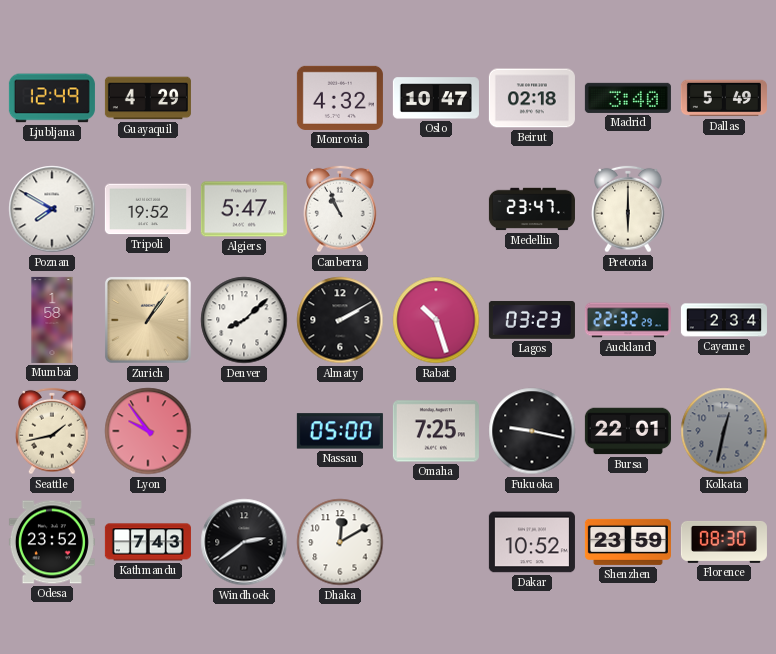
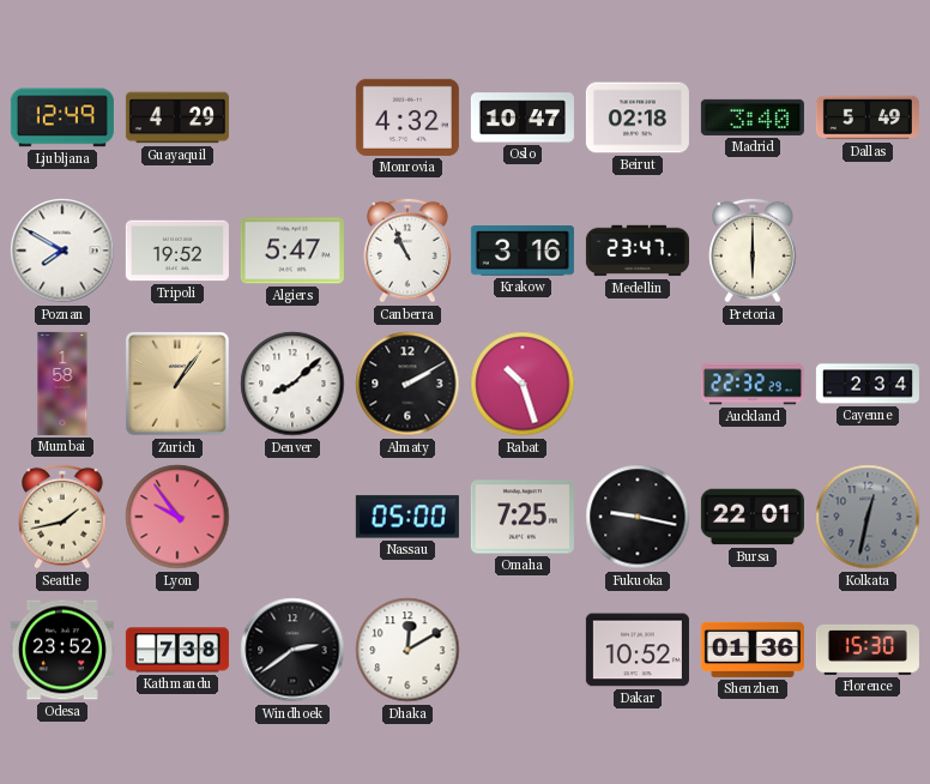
Krakow: none -> 3:16 (523, 251)
Lagos: 03:23 -> none (532, 320)
Kathmandu: 7:43 -> 7:38 (177, 650)
Shenzhen: 23:59 -> 01:36 (753, 650)
Florence: 08:30 -> 15:30 (868, 650)
